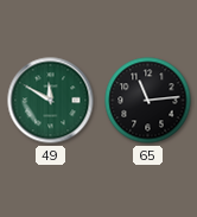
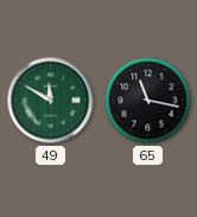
65: 11:14 -> 11:17 (148, 101)
